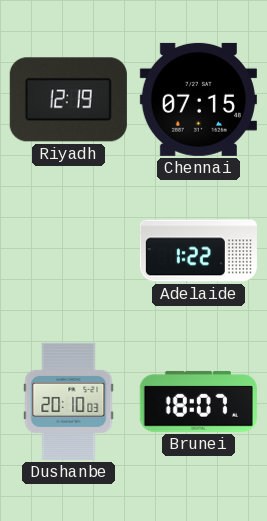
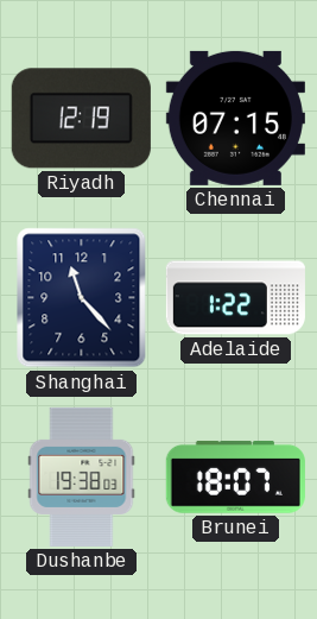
Shanghai: none -> 11:23 (82, 298)
Dushanbe: 20:10 -> 19:38 (82, 476)
